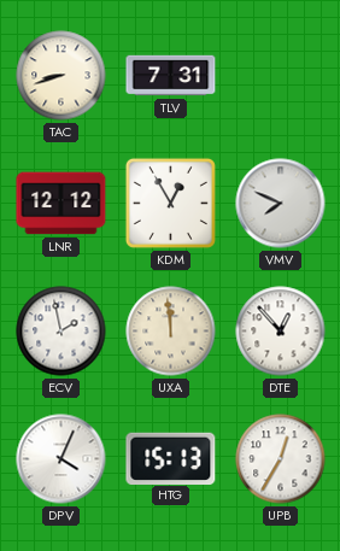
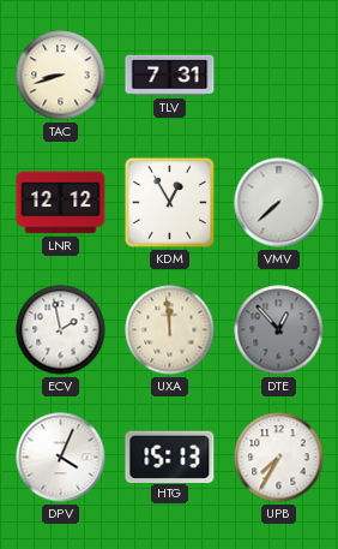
VMV: 7:49 -> 7:38 (279, 203)
DTE dial: white -> grey (279, 330)
UPB: 12:35 -> 7:35 (279, 458)
